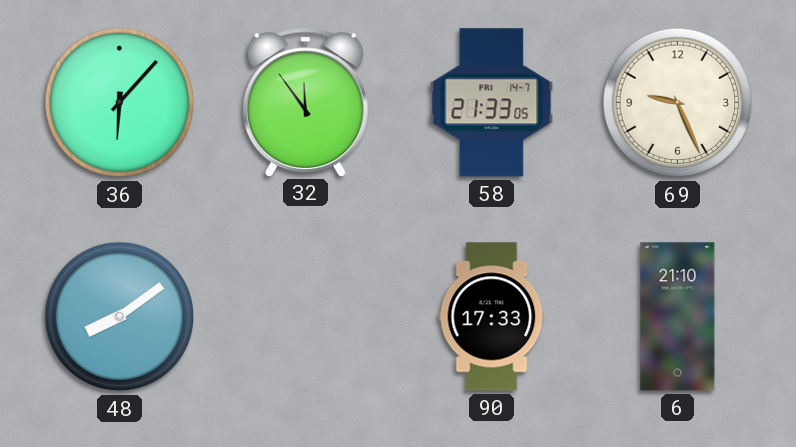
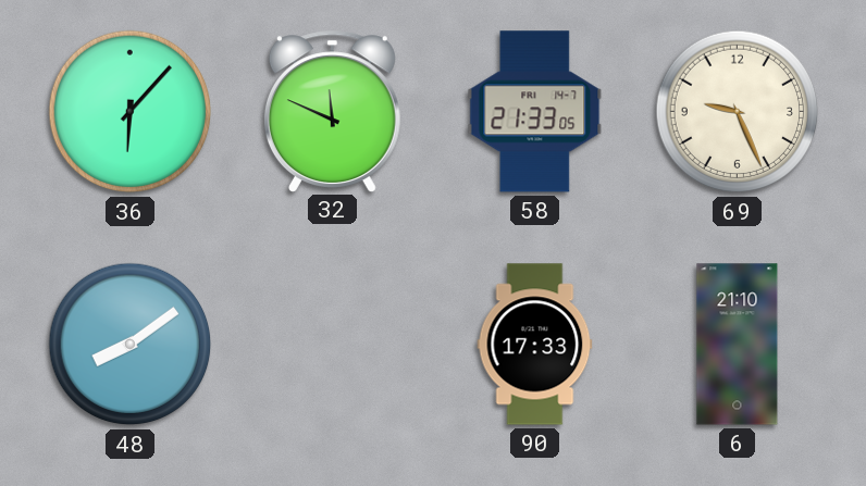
32: 11:54 -> 11:49 (332, 111)
